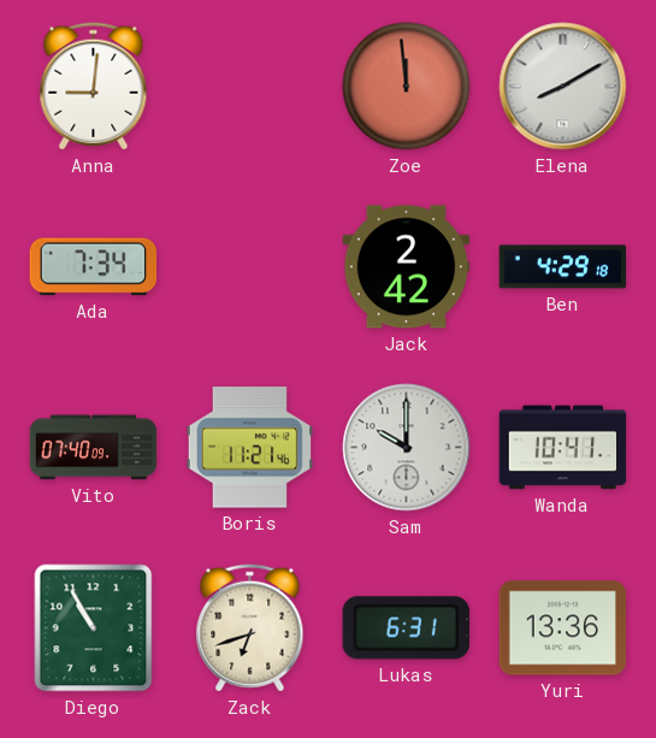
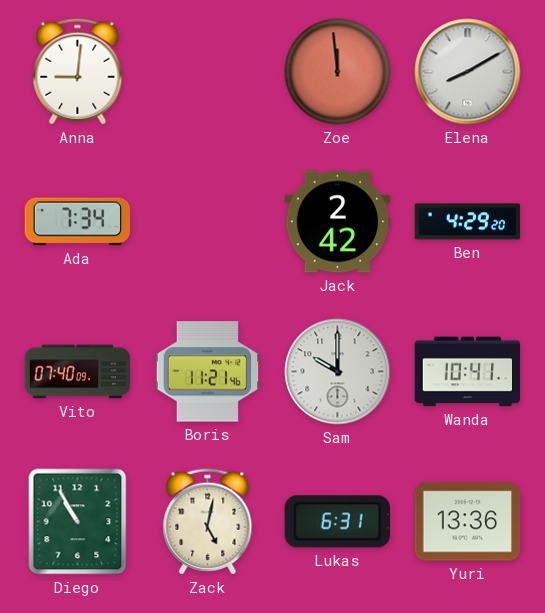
Ben: 4:29:18 -> 4:29:20 (468, 222)
Zack: 6:42 -> 5:02 (208, 522)
